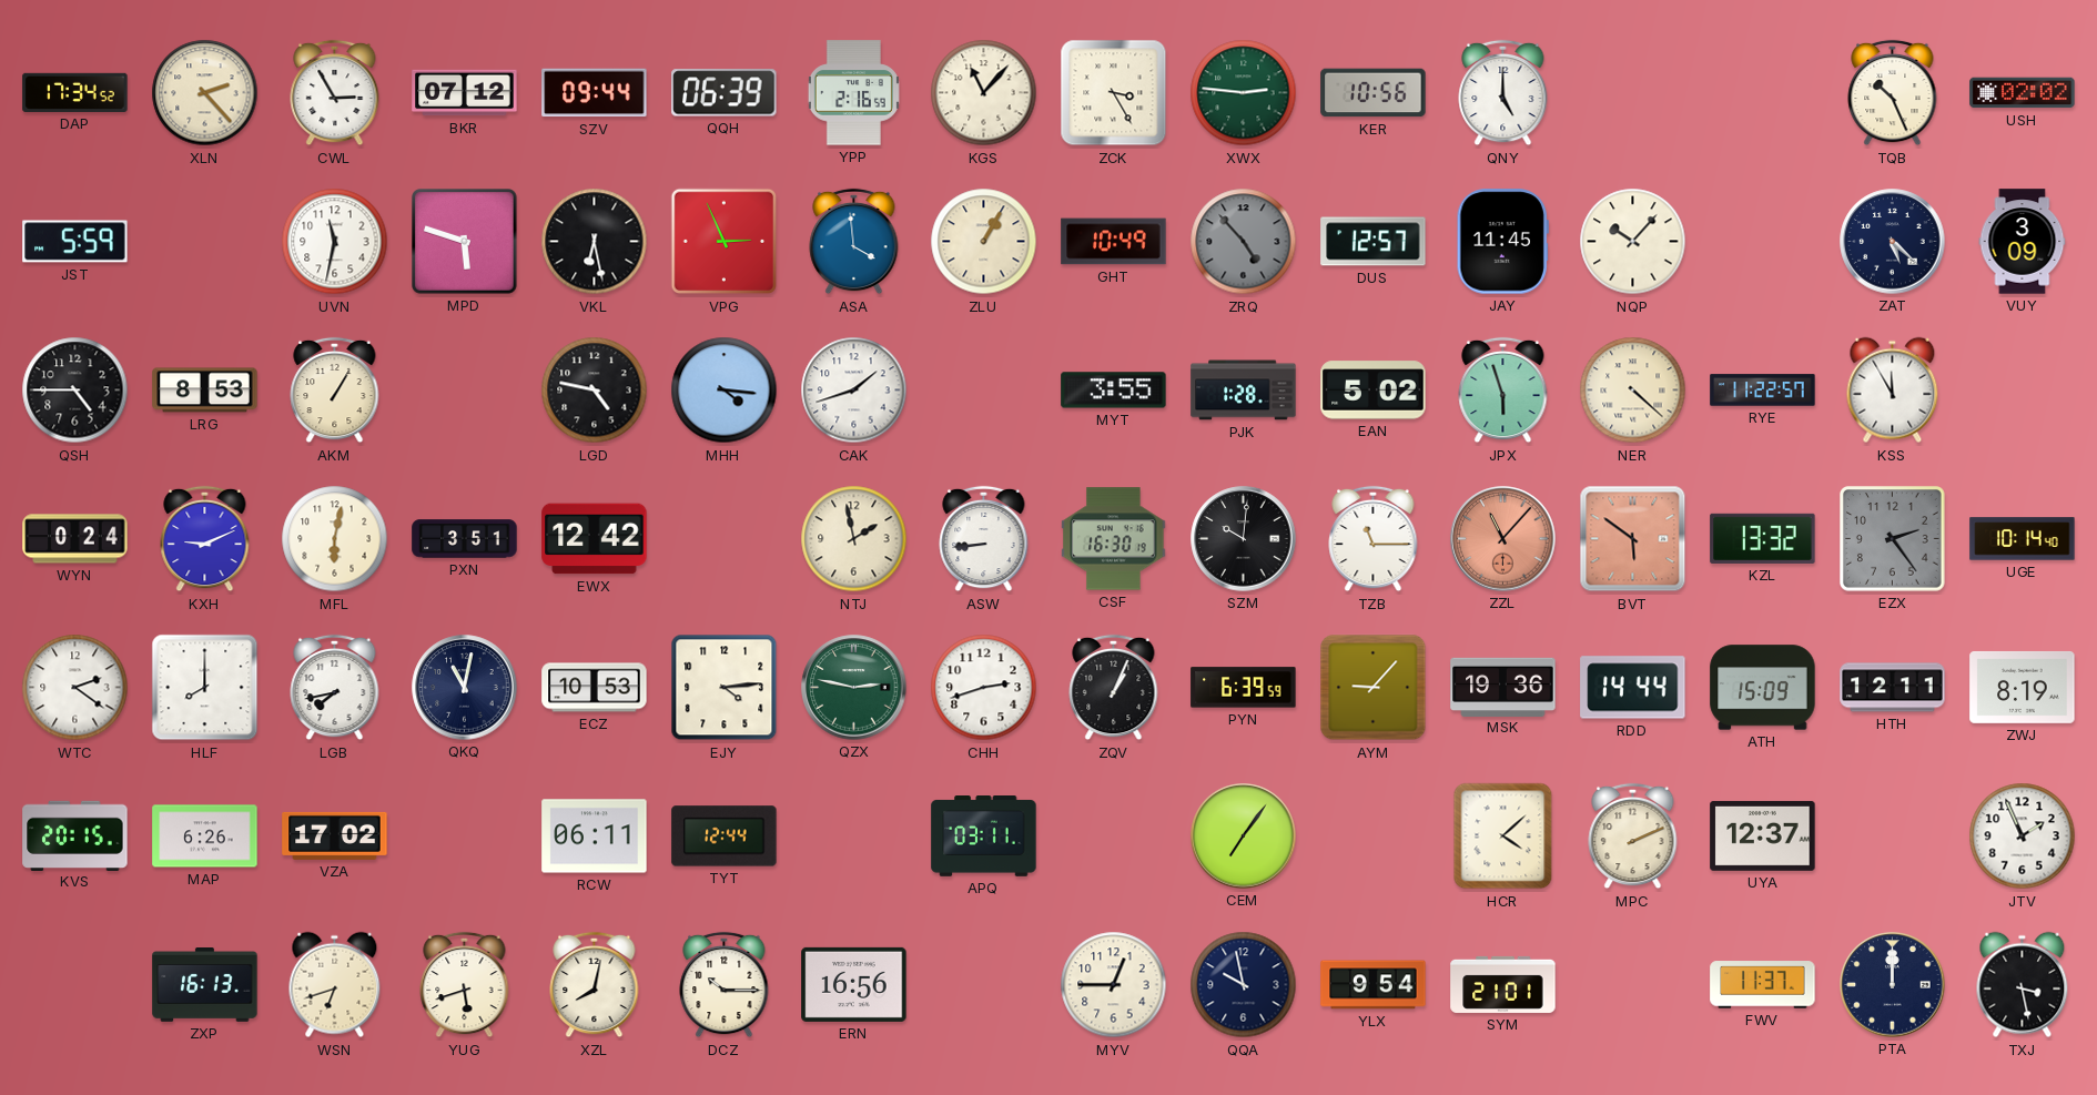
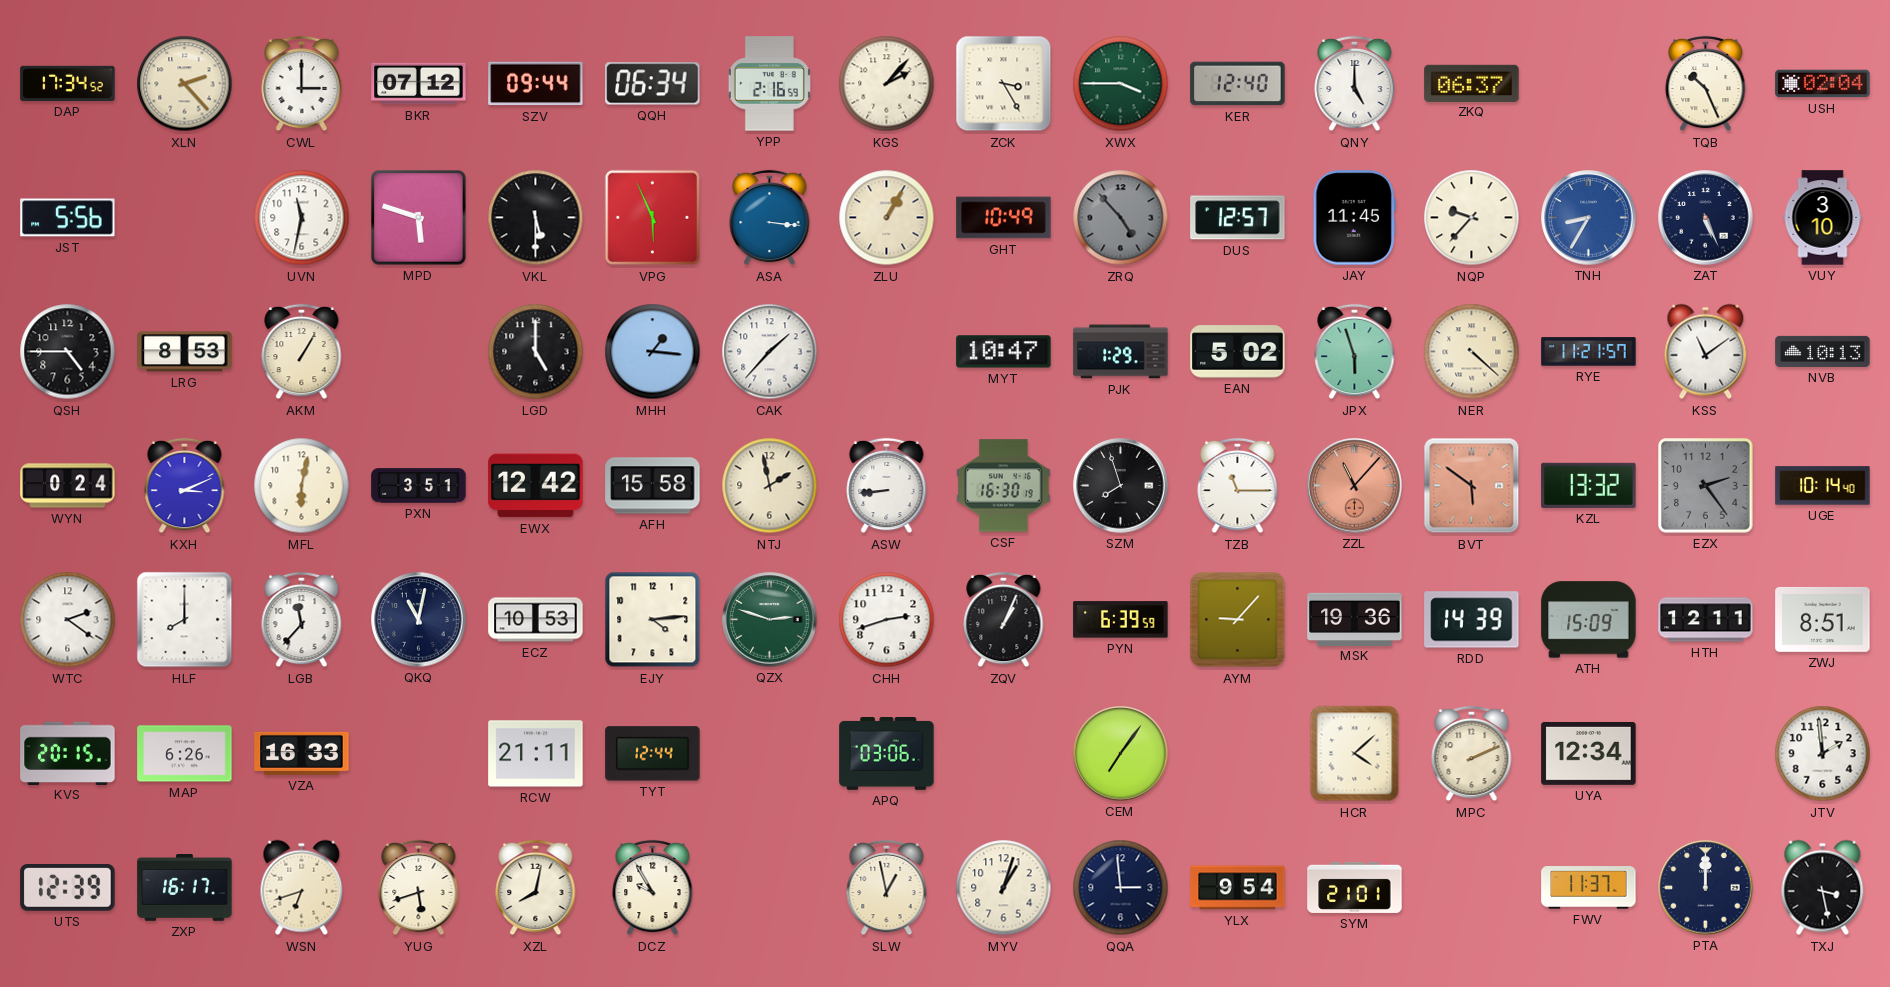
CWL: 2:55 -> 3:00 (302, 84)
QQH: 06:39 -> 06:34 (653, 84)
KGS: 11:07 -> 2:07 (887, 84)
XWX: 2:46 -> 3:45 (1121, 84)
KER: 10:56 -> 12:40 (1238, 84)
ZKQ: none -> 06:37 (1472, 83)
USH: 02:02 -> 02:04 (1823, 84)
JST: 5:59 -> 5:56 (68, 218)
VKL: 6:28 -> 5:30 (536, 218)
VPG: 2:56 -> 5:56 (653, 218)
ASA: 3:59 -> 3:16 (770, 218)
NQP: 10:07 -> 9:37 (1472, 218)
TNH: none -> 8:35 (1589, 218)
ZAT: 5:22 -> 5:26 (1706, 218)
VUY: 3:09 -> 3:10 (1823, 218)
LGD: 4:47 -> 5:00 (536, 352)
MHH: 4:16 -> 1:16 (653, 352)
CAK: 1:42 -> 1:37 (770, 352)
MYT: 3:55 -> 10:47 (1004, 352)
PJK: 1:28 -> 1:29 (1121, 352)
RYE: 11:22 -> 11:21 (1589, 352)
KSS: 11:55 -> 11:09 (1706, 352)
NVB: none -> 10:13 (1823, 351)
KXH: 9:11 -> 3:11 (185, 486)
AFH: none -> 15:58 (653, 486)
SZM: 10:01 -> 7:57 (1121, 486)
LGB: 7:43 -> 11:37 (302, 620)
QZX: 2:47 -> 2:48 (770, 620)
RDD: 14:44 -> 14:39 (1472, 620)
ZWJ: 8:19 -> 8:51 (1823, 619)
VZA: 17:02 -> 16:33 (302, 753)
RCW: 06:11 -> 21:11 (536, 754)
APQ: 03:11 -> 03:06 (887, 754)
UYA: 12:37 -> 12:34 (1589, 753)
JTV: 1:56 -> 1:59 (1823, 754)
UTS: none -> 12:39 (68, 888)
ZXP: 16:13 -> 16:17 (185, 888)
DCZ: 10:15 -> 9:55 (653, 888)
ERN: 16:56 -> none (854, 984)
SLW: none -> 12:58 (887, 888)
MYV: 12:45 -> 1:03 (1004, 888)
QQA: 9:58 -> 2:59 (1121, 888)
